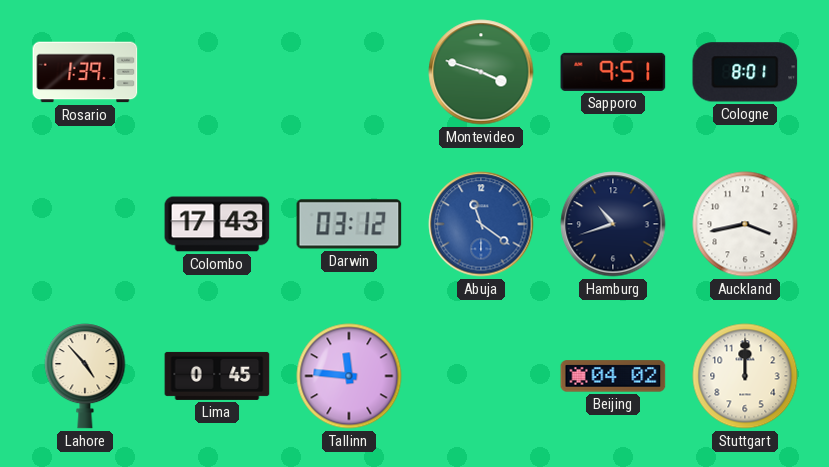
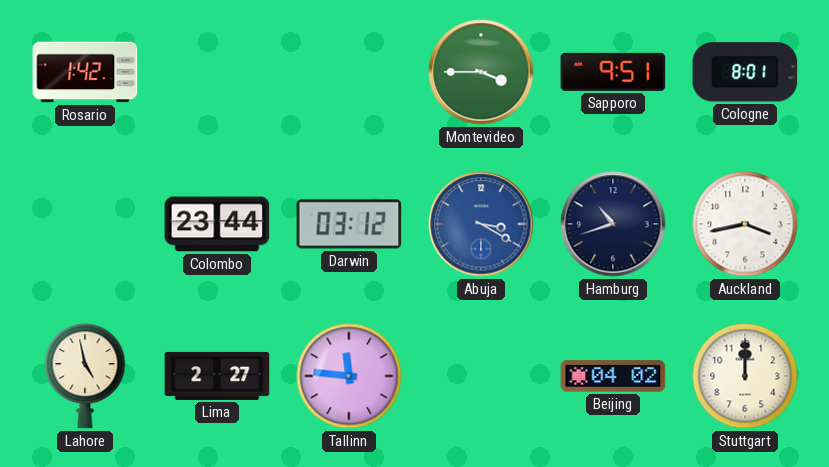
Rosario: 1:39 -> 1:42 (85, 72)
Montevideo: 3:48 -> 3:45 (481, 72)
Colombo: 17:43 -> 23:44 (217, 224)
Abuja: 11:21 -> 3:20 (481, 224)
Lahore: 4:53 -> 4:58 (85, 376)
Lima: 0:45 -> 2:27 (217, 376)
